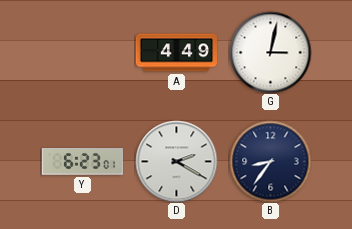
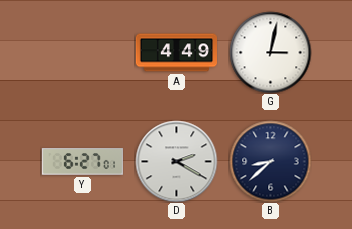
Y: 6:23 -> 6:27 (82, 162)
B: 8:36 -> 8:38 (270, 161)
